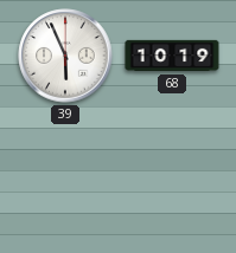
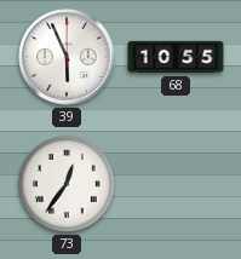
68: 10:19 -> 10:55 (176, 57)
73: none -> 12:36 (68, 185)
